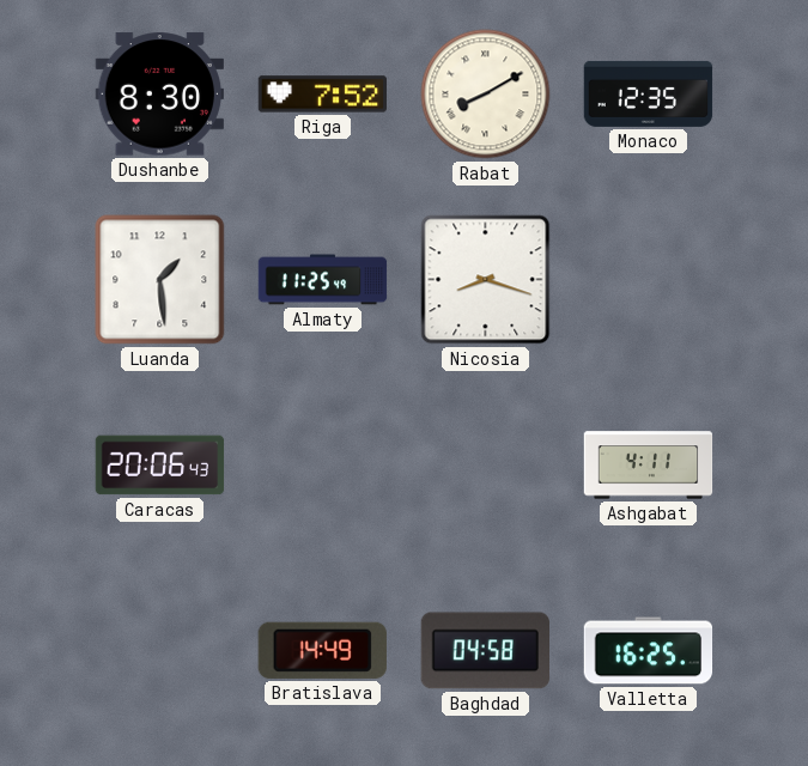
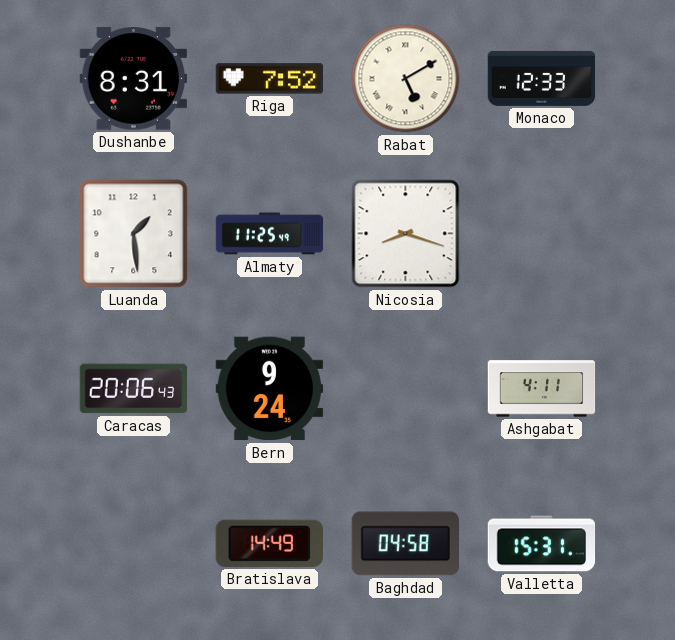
Dushanbe: 8:30 -> 8:31 (133, 79)
Rabat: 8:10 -> 5:10 (406, 79)
Monaco: 12:35 -> 12:33 (542, 78)
Bern: none -> 9:24 (270, 389)
Valletta: 16:25 -> 15:31 (542, 544)
